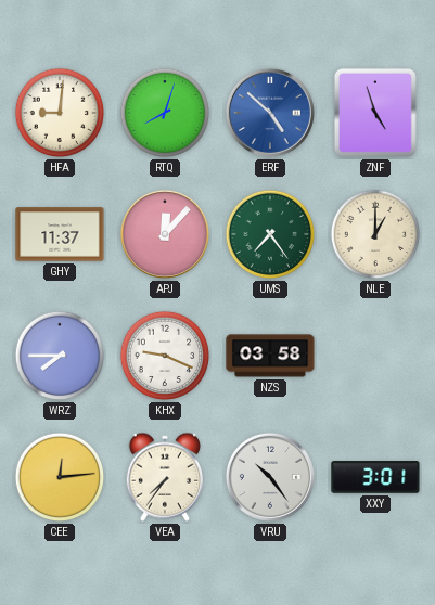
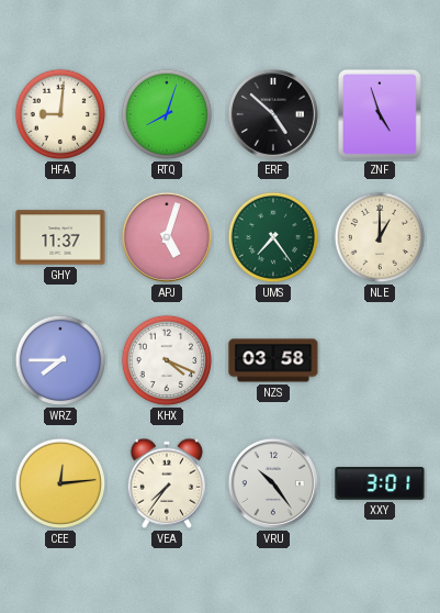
ERF dial: blue -> black (273, 114)
APJ: 12:07 -> 5:03 (167, 237)
KHX: 9:19 -> 4:19 (167, 360)
